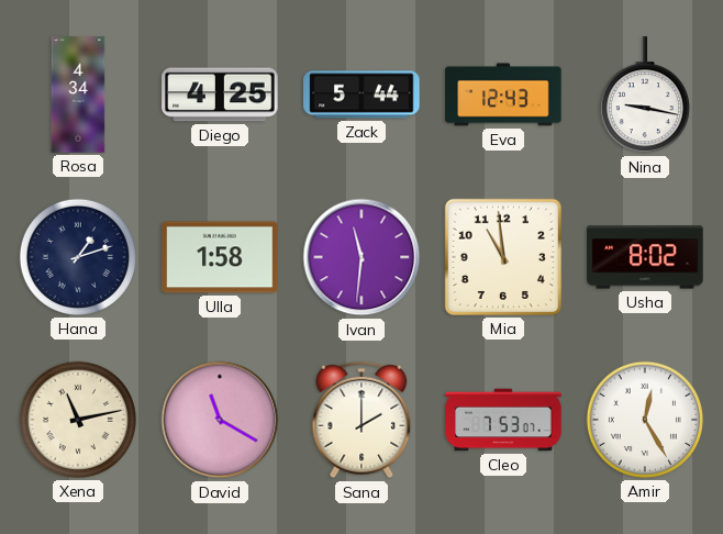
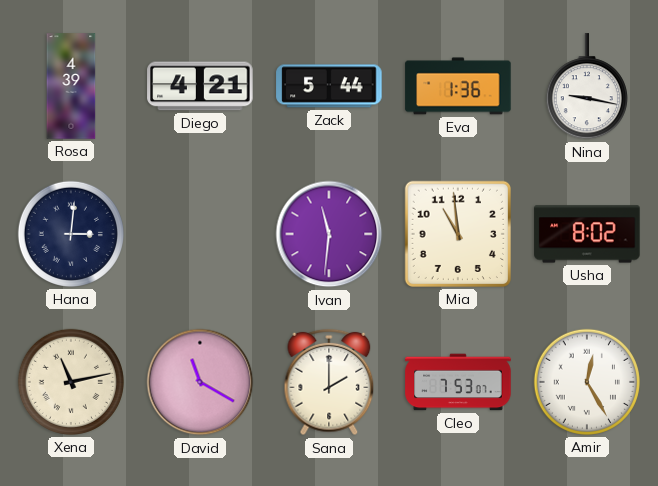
Rosa: 4:34 -> 4:39 (71, 86)
Diego: 4:25 -> 4:21 (200, 86)
Eva: 12:43 -> 1:36 (458, 86)
Hana: 1:12 -> 3:01 (71, 234)
Ulla: 1:58 -> none (220, 257)
